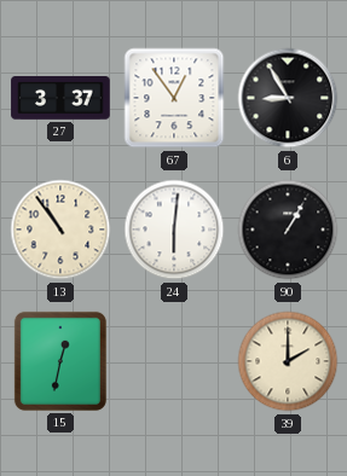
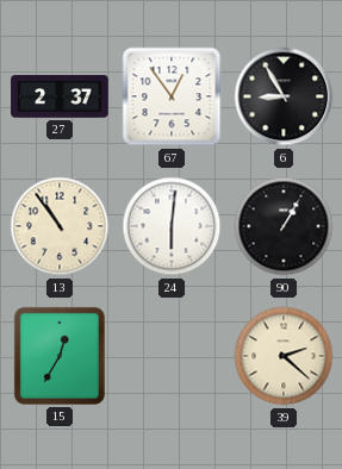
27: 3:37 -> 2:37 (60, 96)
15: 12:32 -> 12:35 (60, 356)
39: 2:00 -> 2:22 (284, 356)
